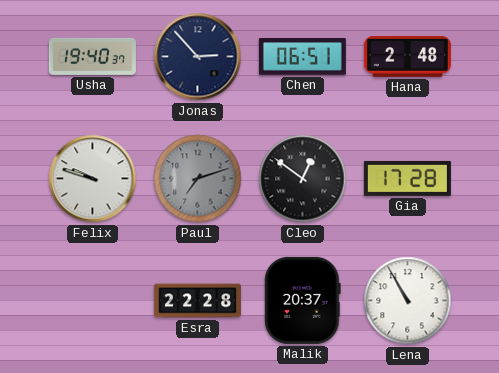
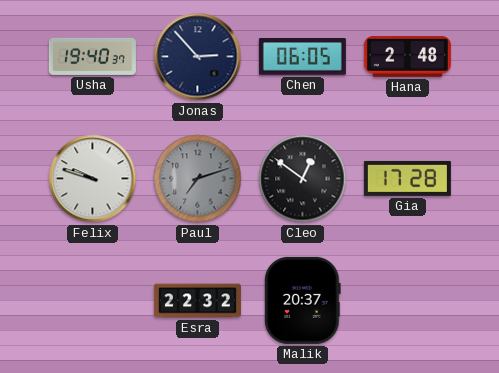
Chen: 06:51 -> 06:05 (302, 57)
Esra: 22:28 -> 22:32 (197, 301)
Lena: 10:55 -> none (408, 301)
